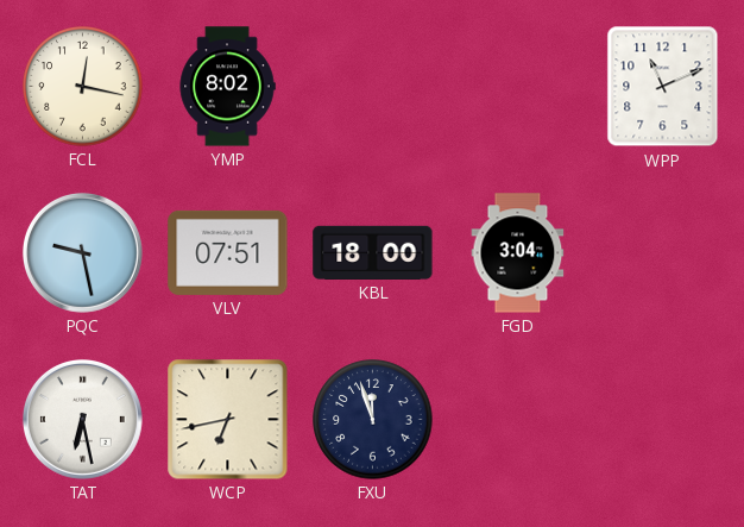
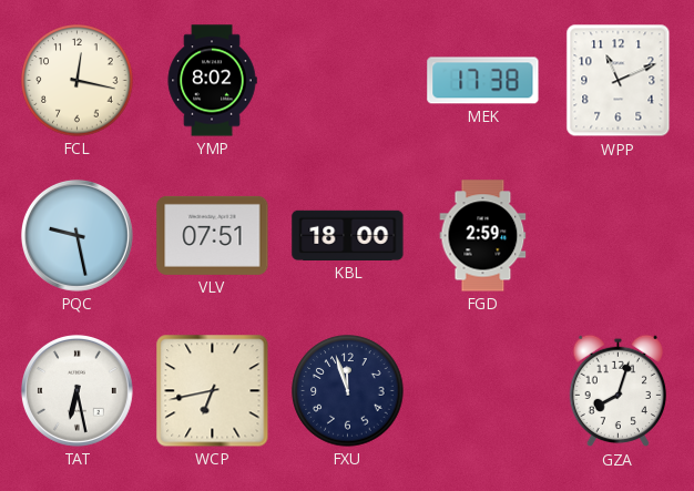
MEK: none -> 17:38 (483, 81)
FGD: 3:04 -> 2:59 (483, 236)
GZA: none -> 8:03 (618, 391)
